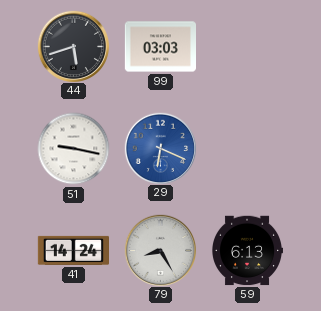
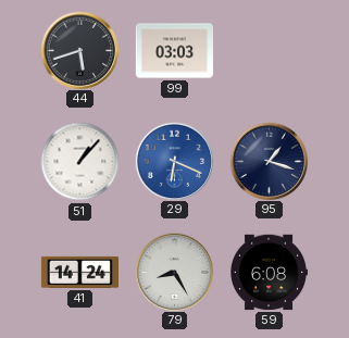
51: 9:17 -> 1:07 (80, 162)
95: none -> 1:18 (269, 161)
59: 6:13 -> 6:08 (269, 273)
